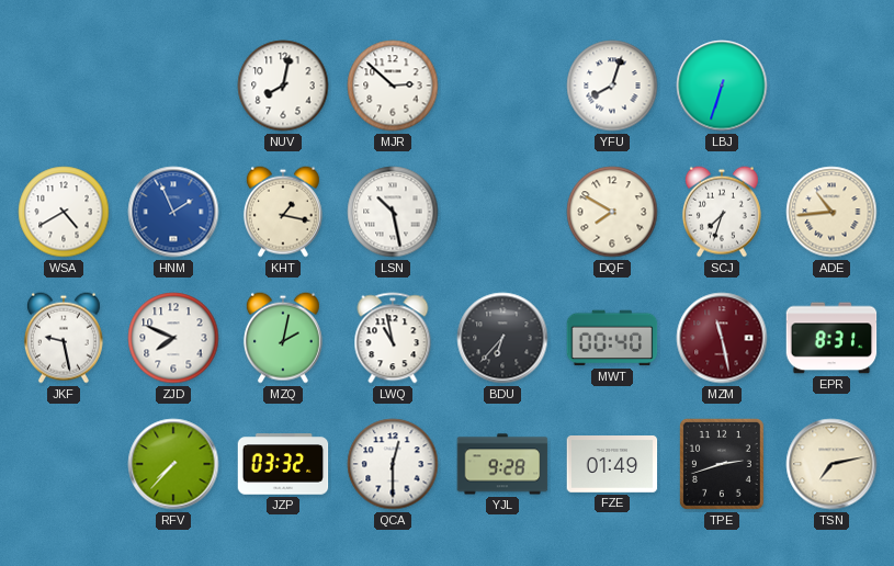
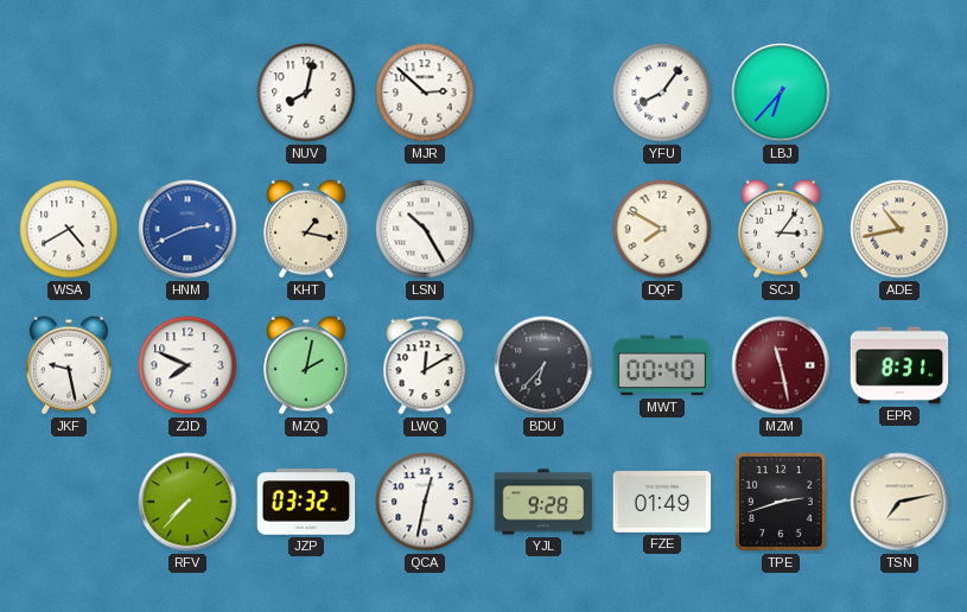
YFU: 8:03 -> 8:06 (662, 93)
LBJ: 6:33 -> 6:37 (781, 93)
HNM: 1:56 -> 2:41 (187, 229)
LSN: 10:28 -> 10:25 (425, 229)
SCJ: 7:33 -> 3:06 (781, 229)
ADE: 10:44 -> 10:43 (899, 229)
LWQ: 10:58 -> 12:10 (425, 365)
QCA: 12:30 -> 12:32 (425, 502)
